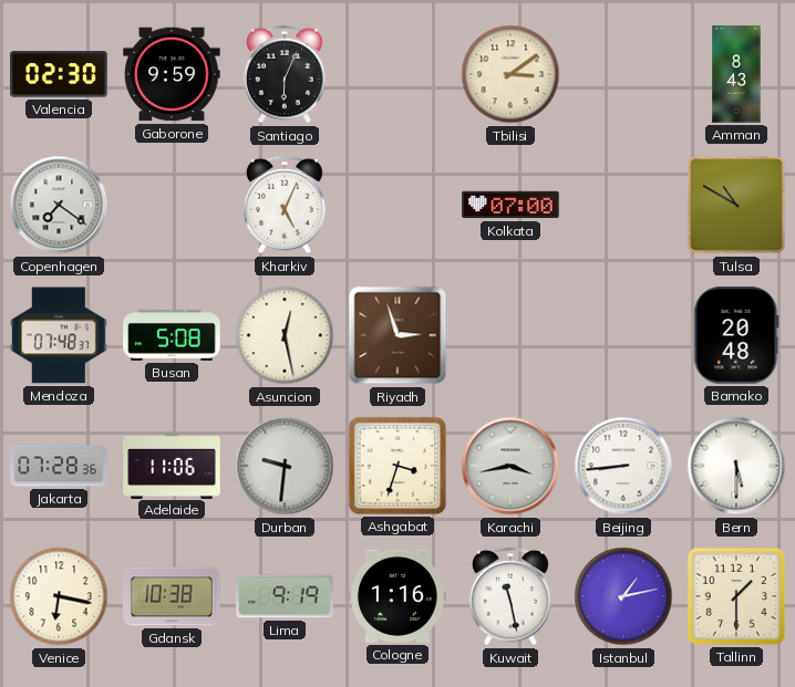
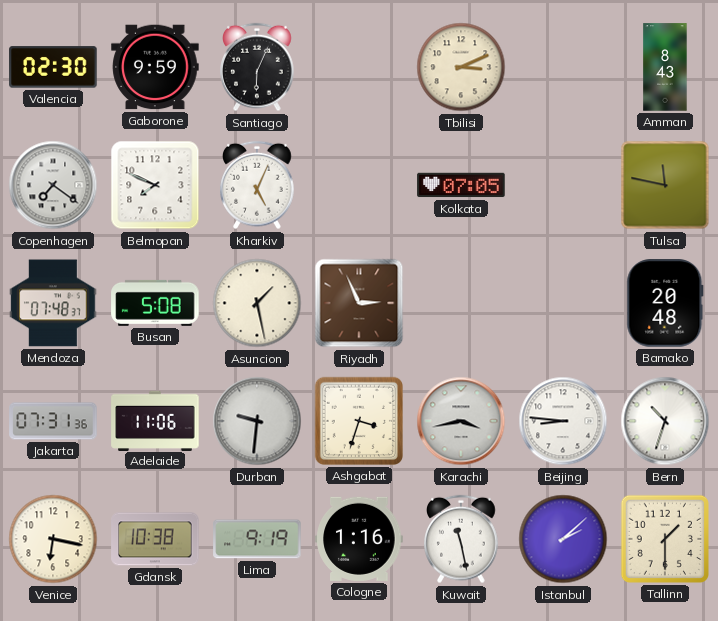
Tbilisi: 3:09 -> 3:11 (461, 67)
Belmopan: none -> 7:49 (155, 185)
Kolkata: 07:00 -> 07:05 (461, 185)
Tulsa: 10:50 -> 11:47 (665, 185)
Asuncion: 12:28 -> 1:28 (257, 303)
Riyadh: 2:57 -> 2:56 (359, 303)
Jakarta: 07:28 -> 07:31 (53, 421)
Beijing: 8:44 -> 8:46 (563, 421)
Bern: 5:30 -> 10:33 (665, 421)
Istanbul: 1:13 -> 2:08 (563, 539)
